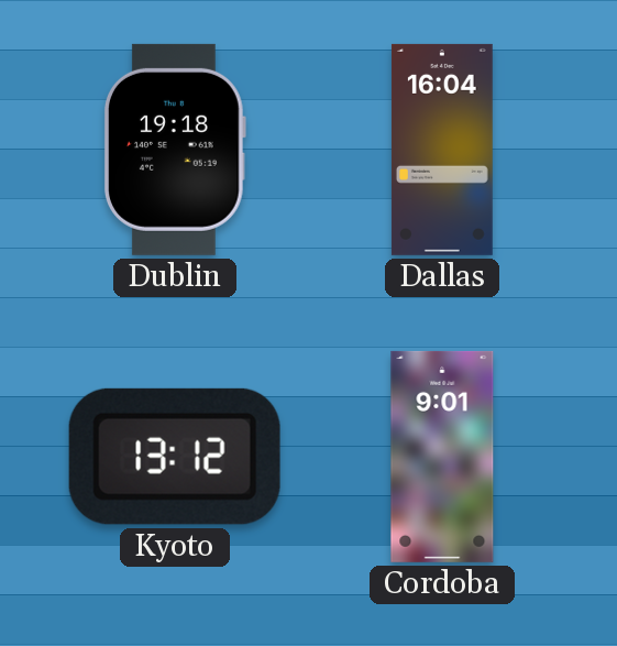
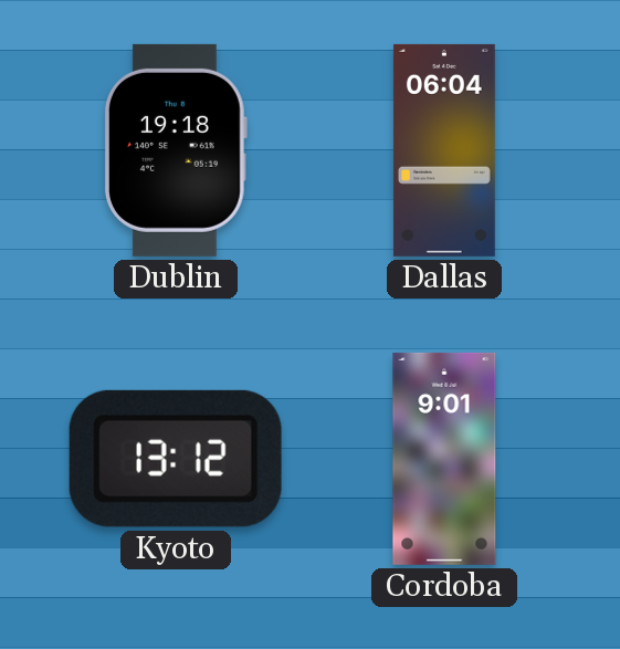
Dallas: 16:04 -> 06:04 (444, 150)
